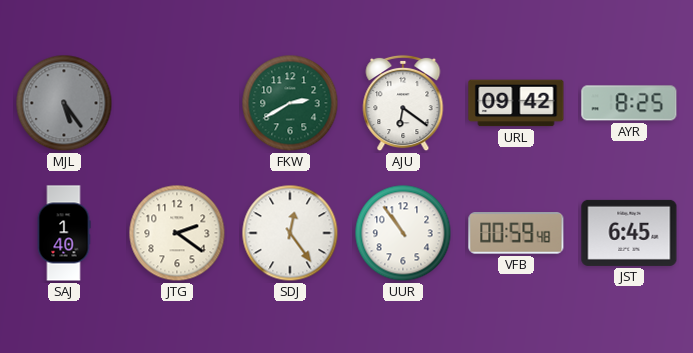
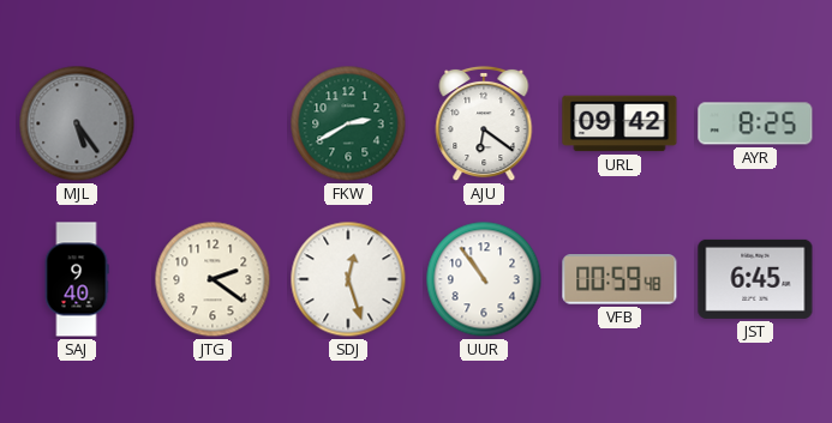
SAJ: 1:40 -> 9:40 (77, 279)
SDJ: 12:24 -> 12:27 (348, 279)
